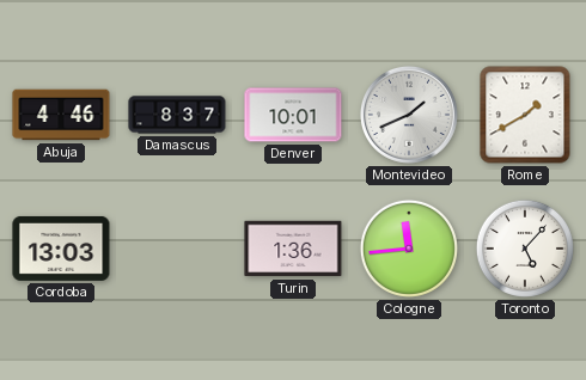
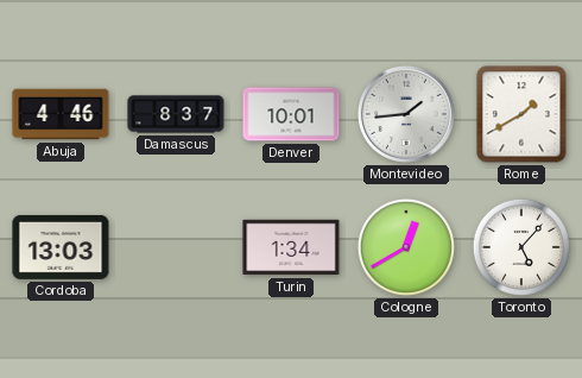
Montevideo: 1:41 -> 1:44 (406, 114)
Turin: 1:36 -> 1:34 (291, 247)
Cologne: 11:44 -> 12:40 (406, 247)
